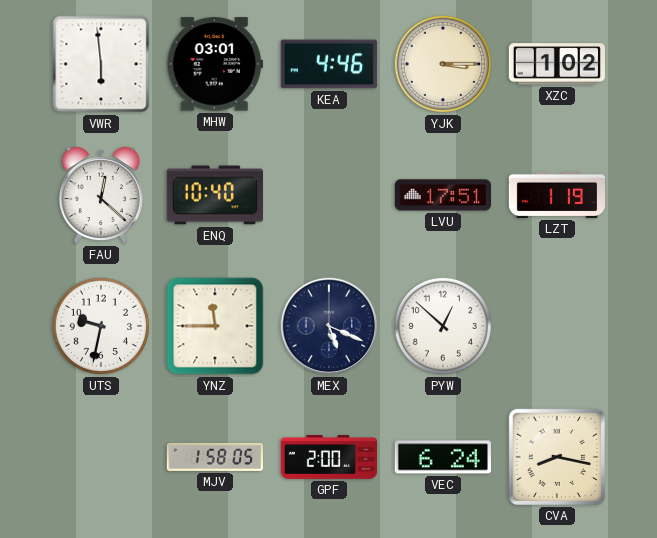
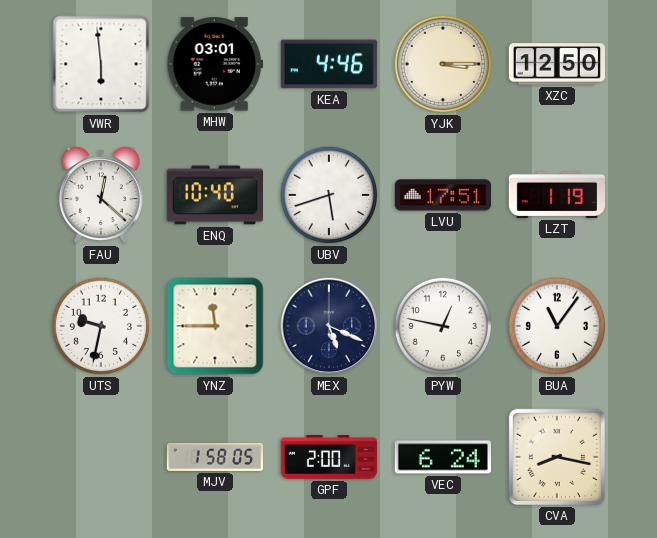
XZC: 1:02 -> 12:50 (556, 64)
UBV: none -> 5:42 (329, 195)
PYW: 12:52 -> 12:47 (443, 326)
BUA: none -> 11:06 (557, 326)
